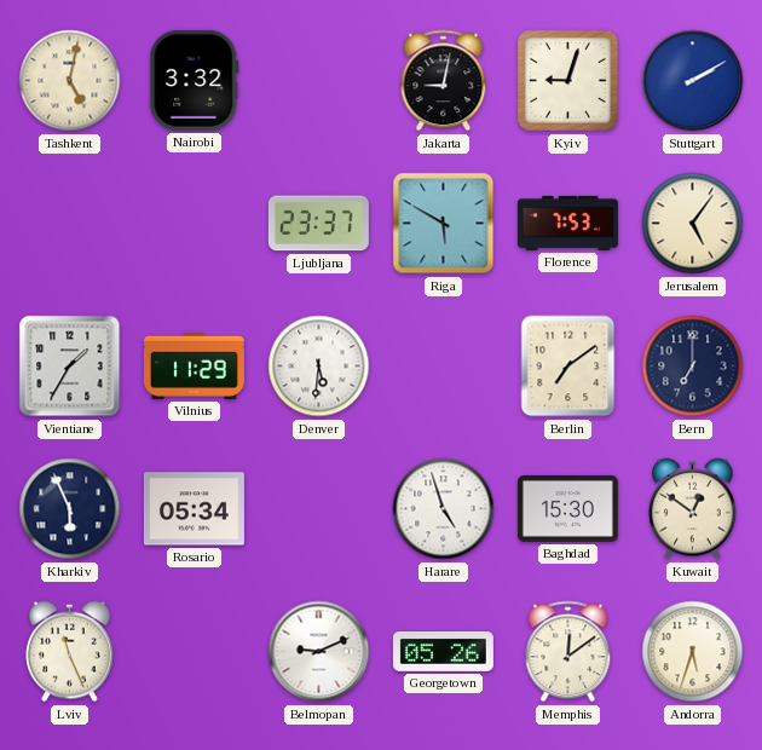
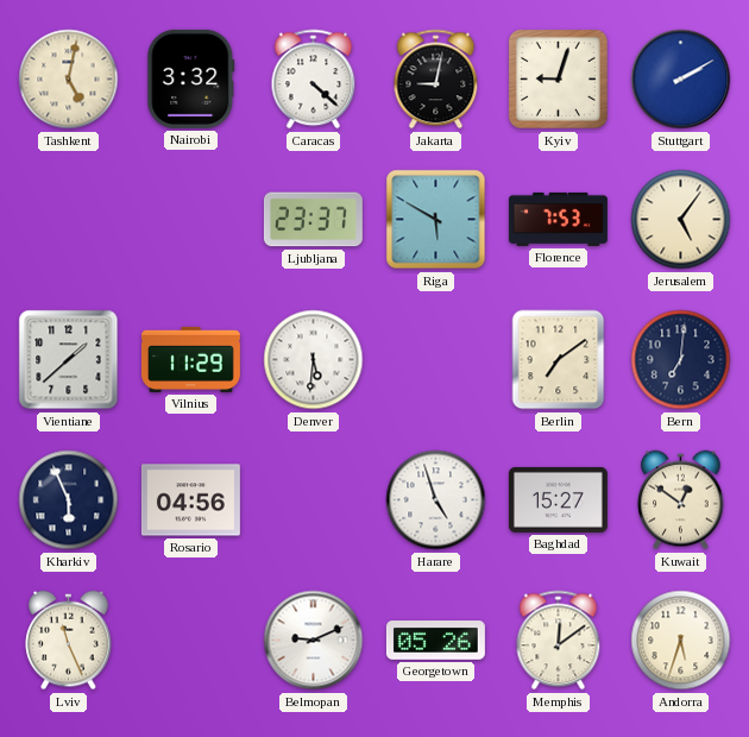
Caracas: none -> 4:22 (314, 80)
Vientiane: 1:35 -> 1:38 (69, 360)
Bern: 7:00 -> 7:01 (681, 360)
Rosario: 05:34 -> 04:56 (190, 500)
Baghdad: 15:30 -> 15:27 (558, 499)
